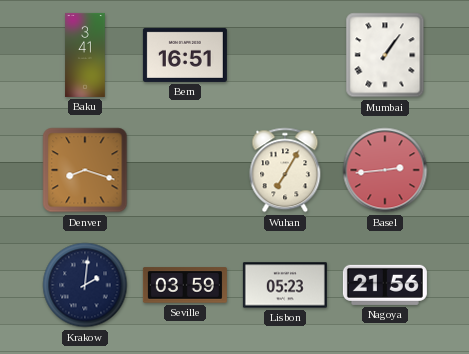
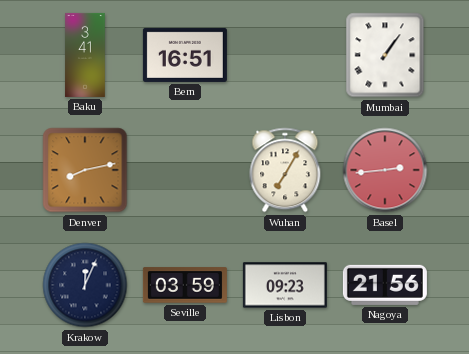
Denver: 8:18 -> 8:13 (85, 170)
Krakow: 2:01 -> 12:04 (85, 285)
Lisbon: 05:23 -> 09:23 (285, 285)
